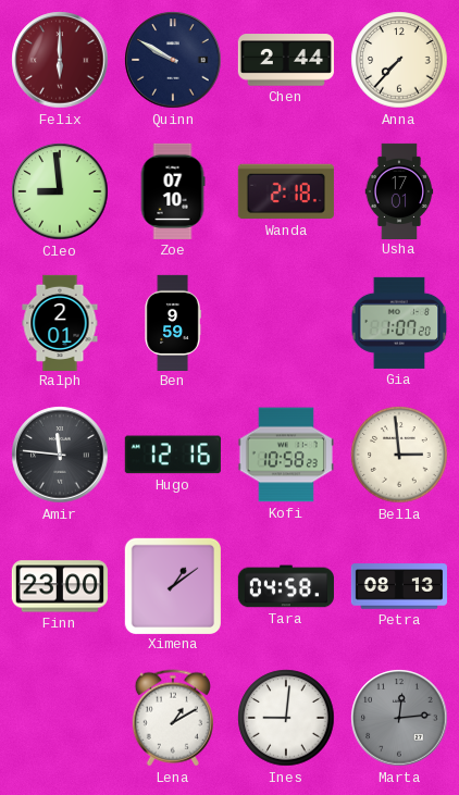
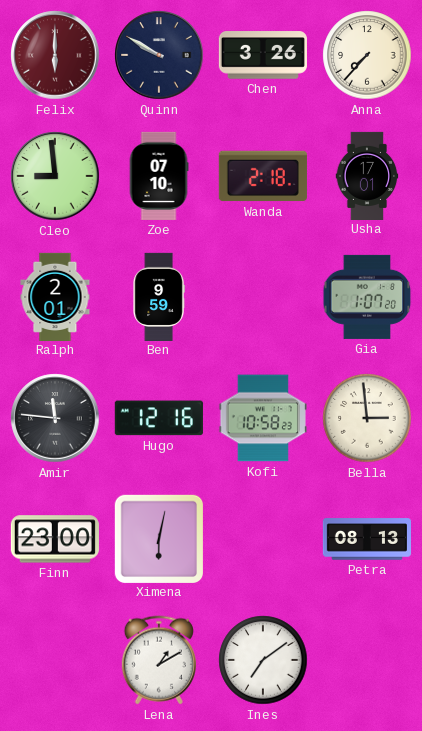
Chen: 2:44 -> 3:26 (263, 55)
Ximena: 1:09 -> 6:02 (158, 538)
Tara: 04:58 -> none (286, 586)
Ines: 9:01 -> 7:09 (263, 660)
Marta: 12:14 -> none (399, 718)
